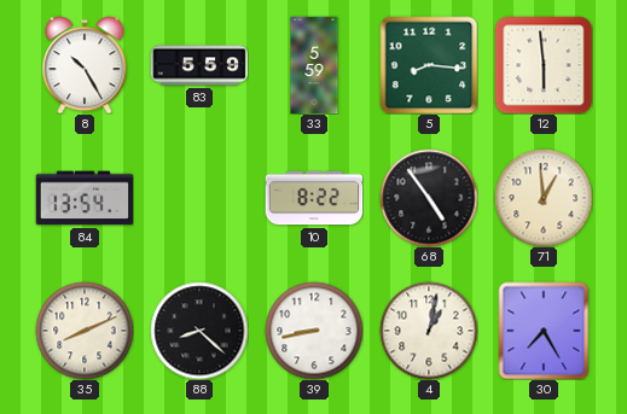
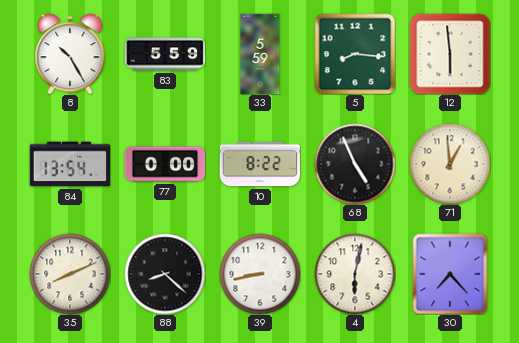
77: none -> 0:00 (165, 164)
68: 4:54 -> 4:56 (355, 164)
4: 1:02 -> 6:02 (355, 274)
30: 7:25 -> 7:23 (450, 274)
